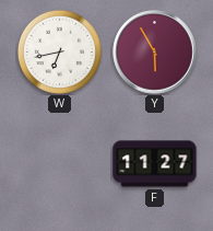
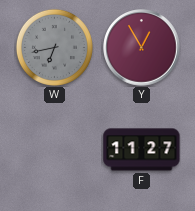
W dial: white -> grey (54, 47)
Y: 5:55 -> 12:55 (142, 48)
